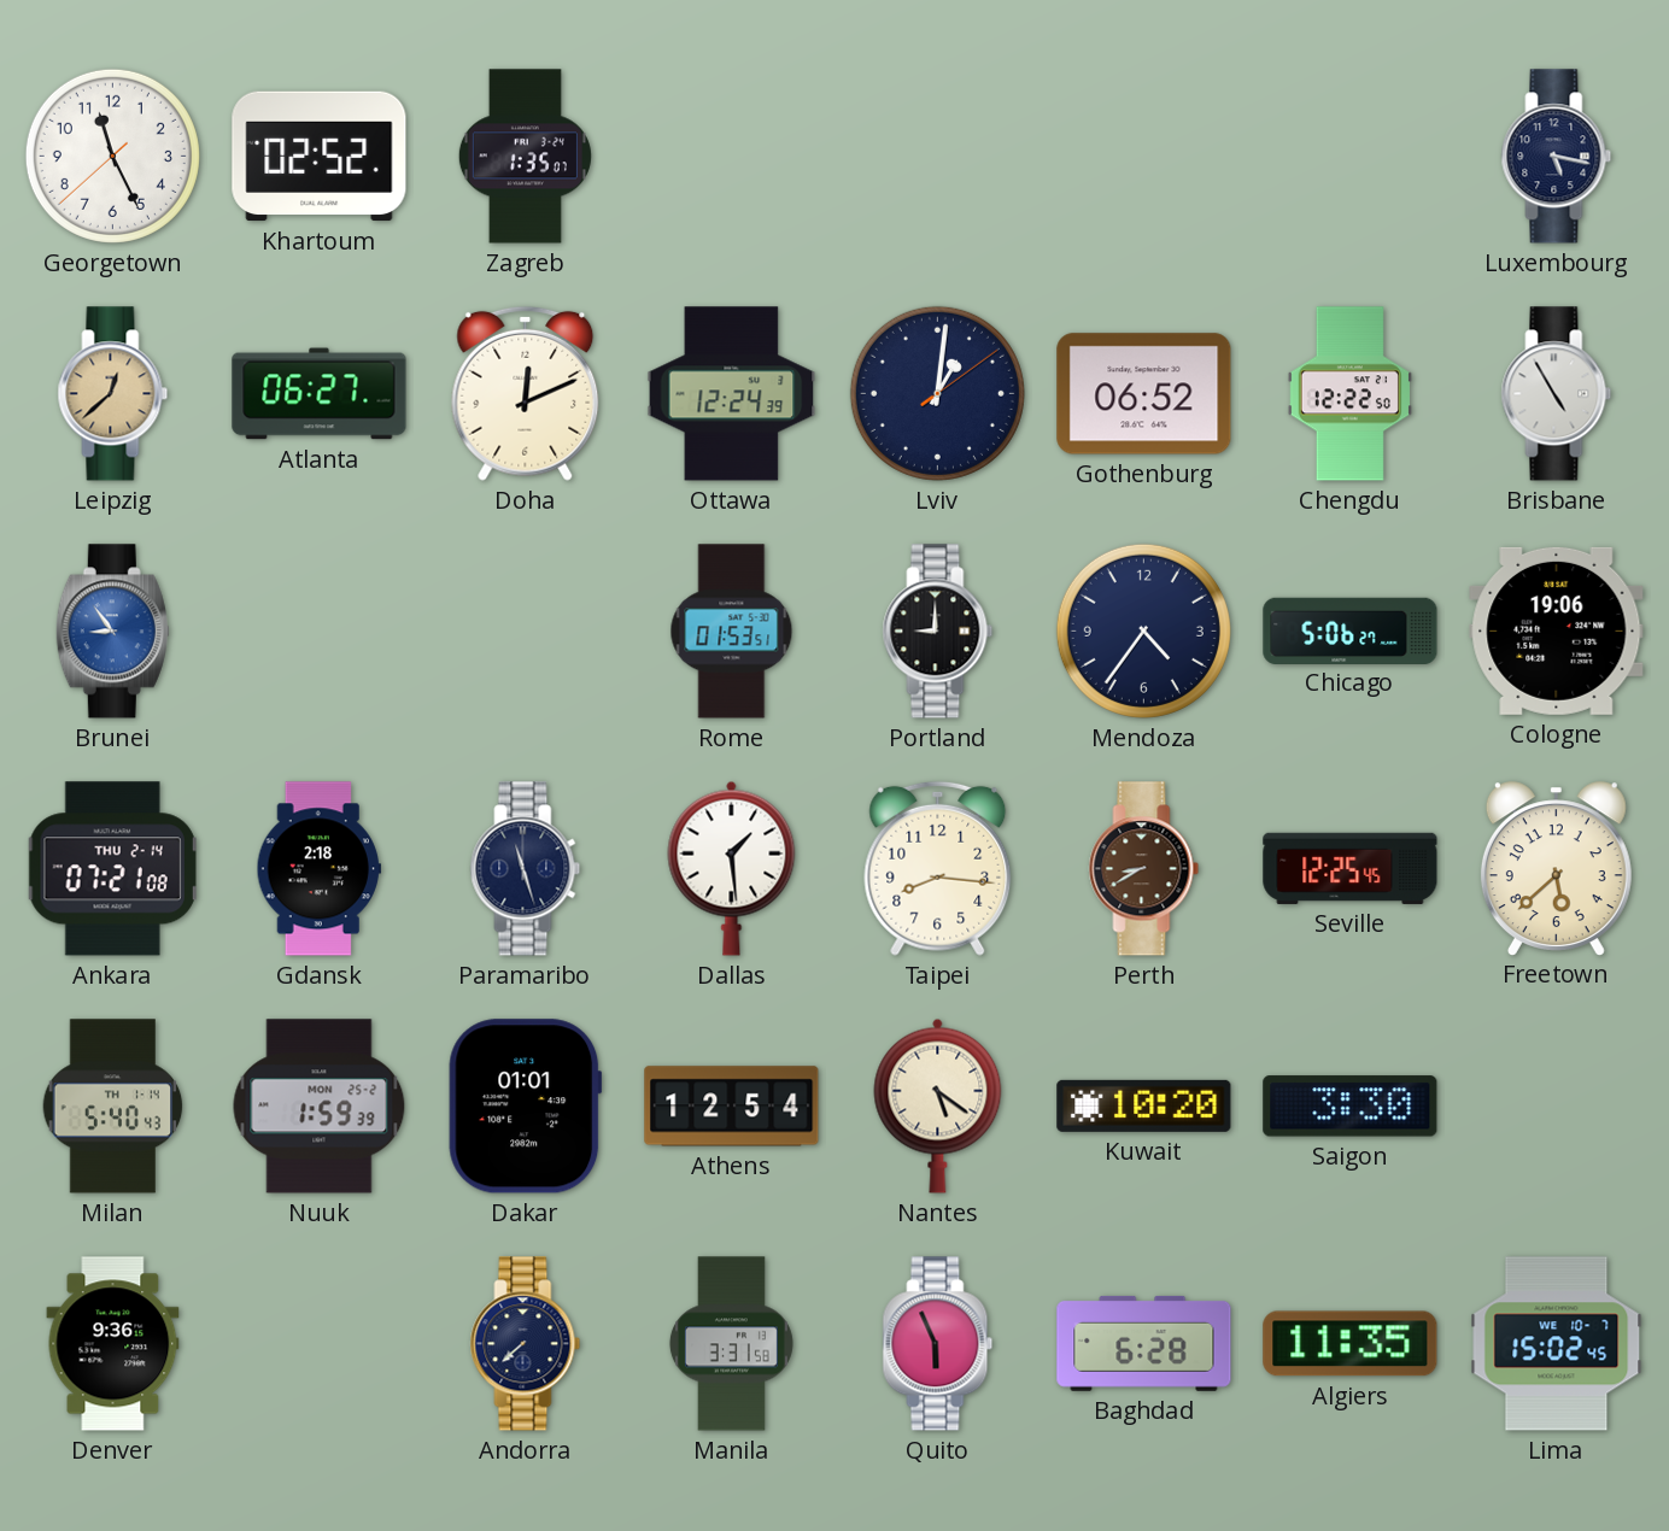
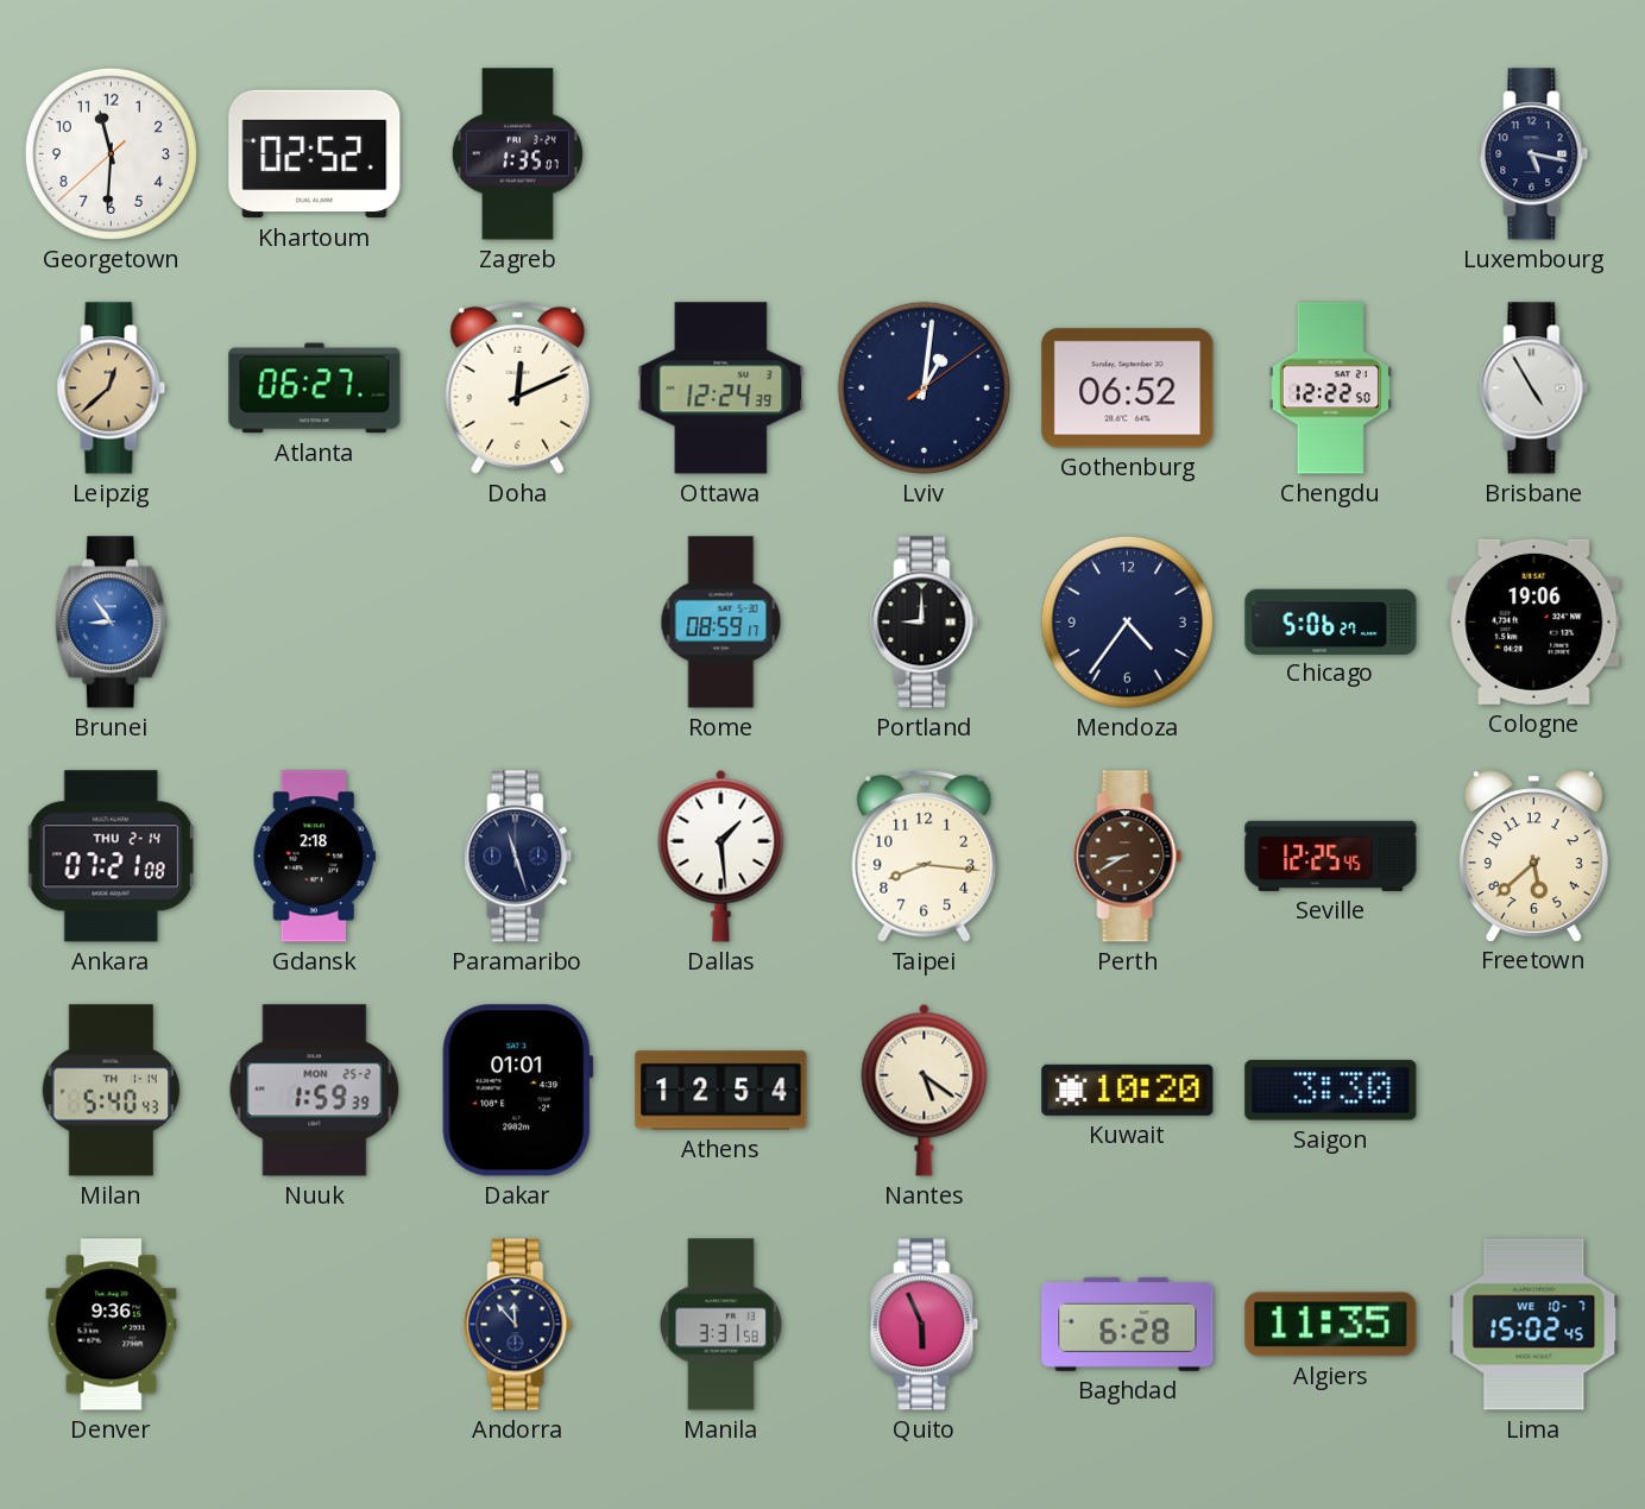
Georgetown: 11:25 -> 11:30 (111, 153)
Rome: 01:53 -> 08:59 (721, 623)
Andorra: 7:38 -> 11:53 (518, 1325)
